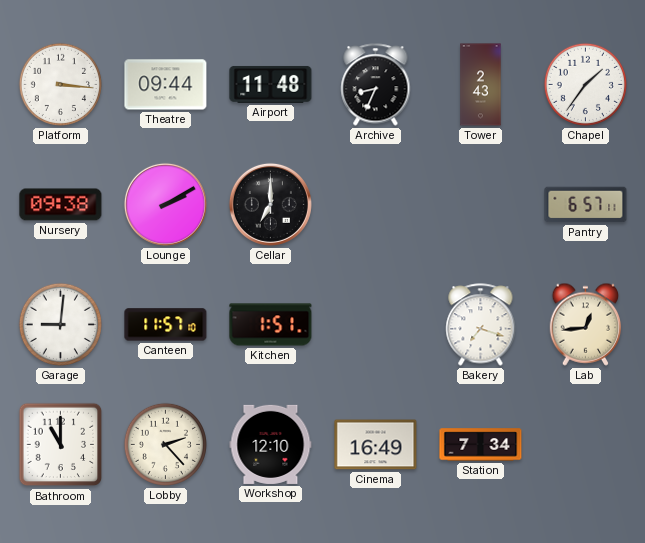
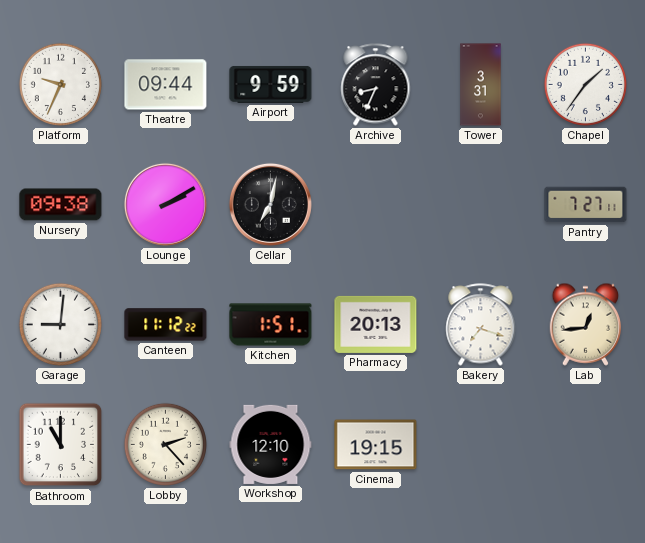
Platform: 3:16 -> 9:34 (60, 84)
Airport: 11:48 -> 9:59 (271, 84)
Tower: 2:43 -> 3:31 (481, 85)
Cellar: 7:00 -> 7:02 (270, 204)
Pantry: 6:57 -> 7:27 (586, 205)
Canteen: 11:57 -> 11:12 (166, 325)
Pharmacy: none -> 20:13 (376, 324)
Cinema: 16:49 -> 19:15 (376, 445)
Station: 7:34 -> none (481, 445)
